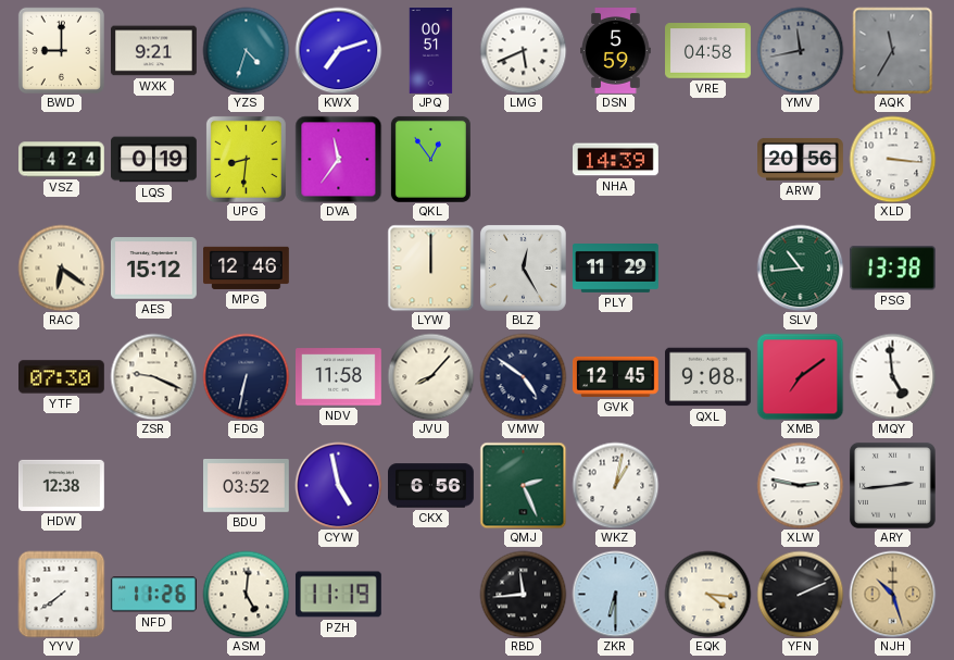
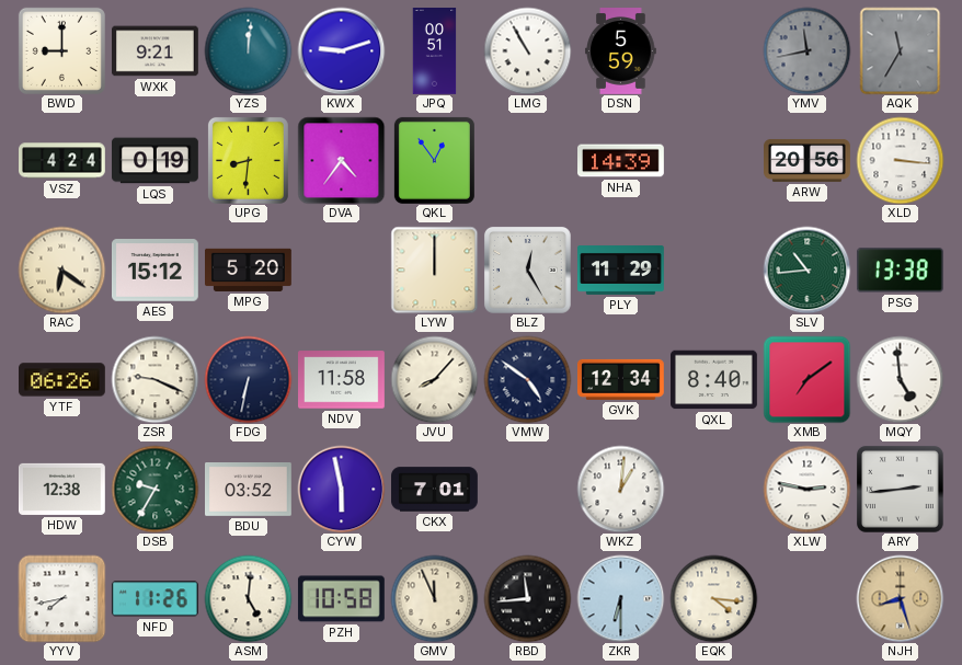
YZS: 4:33 -> 12:01 (248, 50)
KWX: 7:12 -> 9:12 (341, 50)
LMG: 5:41 -> 10:55 (527, 50)
VRE: 04:58 -> none (708, 51)
DVA: 11:36 -> 4:36 (341, 160)
MPG: 12:46 -> 5:20 (249, 270)
YTF: 07:30 -> 06:26 (62, 380)
GVK: 12:45 -> 12:34 (620, 379)
QXL: 9:08 -> 8:40 (714, 380)
DSB: none -> 9:35 (154, 489)
CYW: 4:58 -> 5:58 (341, 489)
CKX: 6:56 -> 7:01 (435, 490)
QMJ: 2:26 -> none (523, 485)
WKZ: 1:02 -> 1:01 (620, 489)
YYV: 7:39 -> 7:43 (61, 598)
PZH: 11:19 -> 10:58 (341, 599)
GMV: none -> 11:56 (434, 598)
YFN: 2:11 -> none (800, 594)
NJH: 10:27 -> 8:27 (900, 598)
